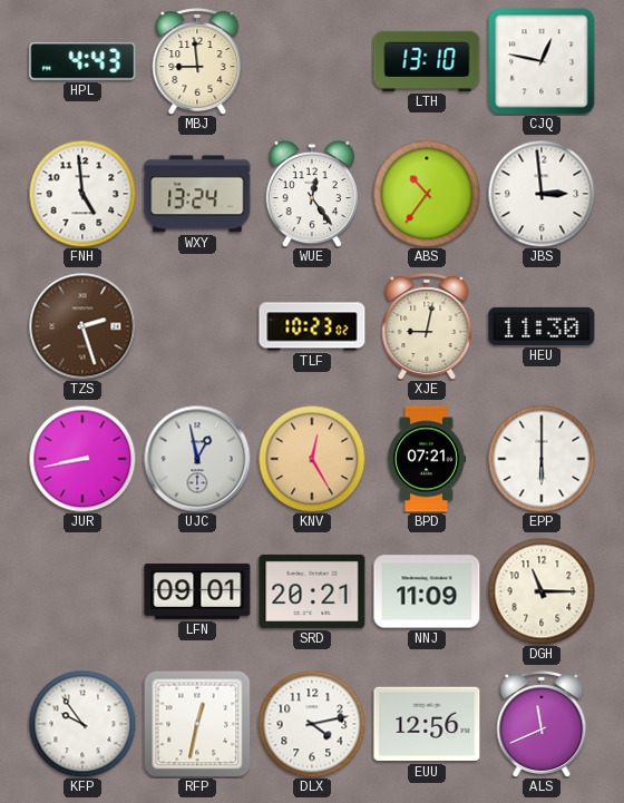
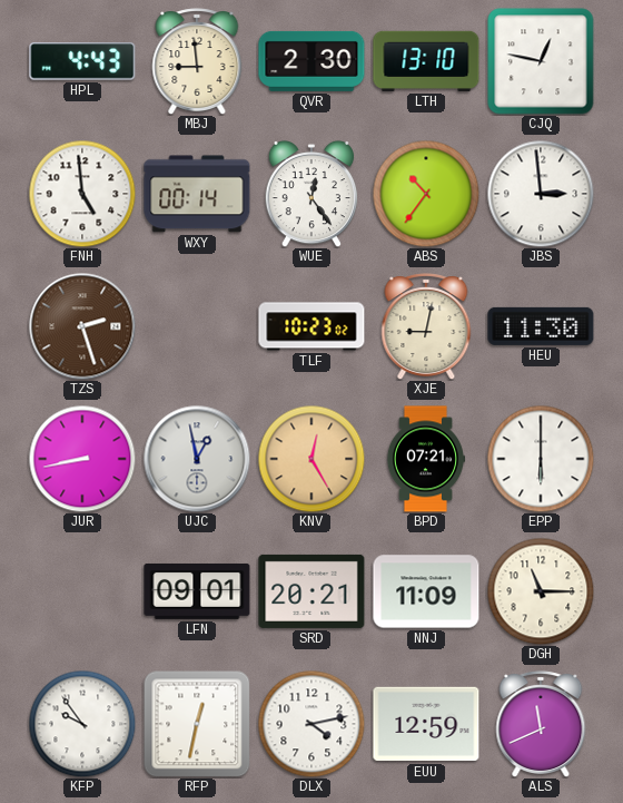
QVR: none -> 2:30 (311, 61)
WXY: 13:24 -> 00:14 (197, 194)
EUU: 12:56 -> 12:59 (426, 724)
